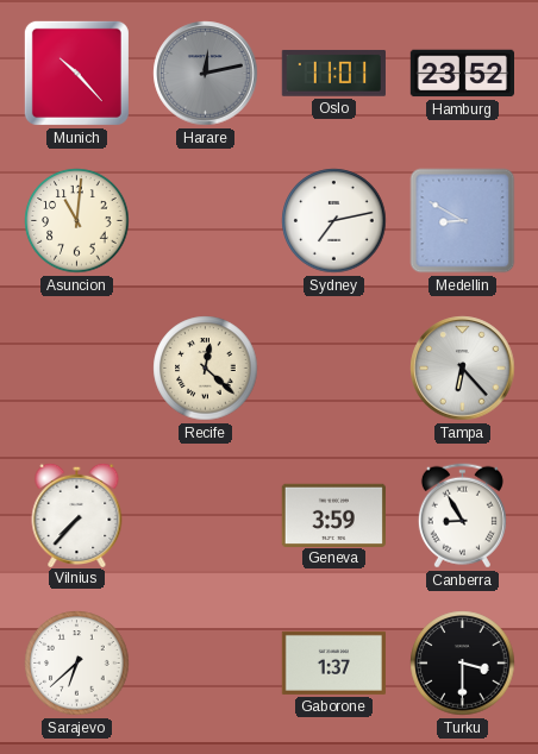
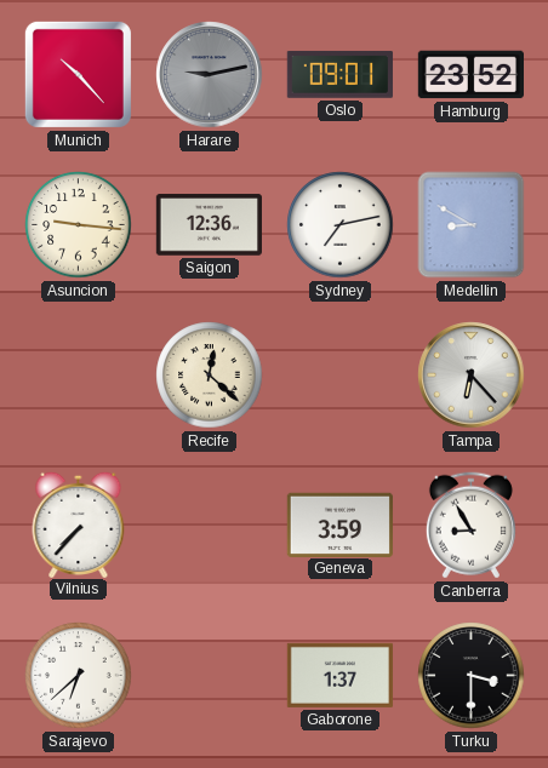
Harare: 12:13 -> 9:13 (210, 75)
Oslo: 11:01 -> 09:01 (339, 74)
Asuncion: 11:01 -> 9:16 (79, 225)
Saigon: none -> 12:36 (209, 225)
